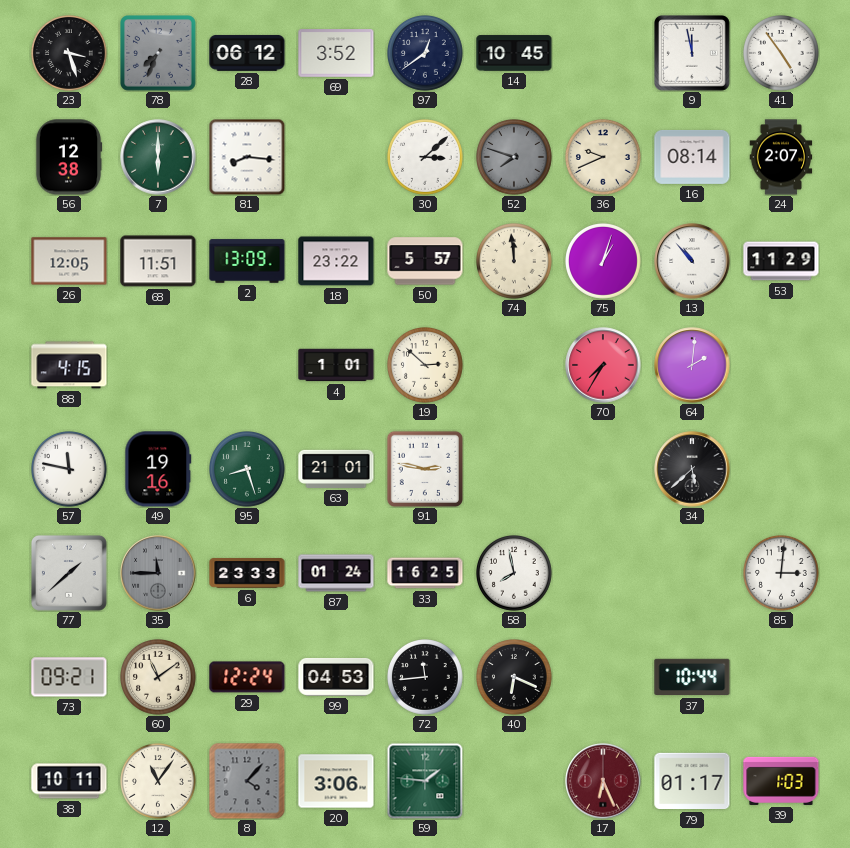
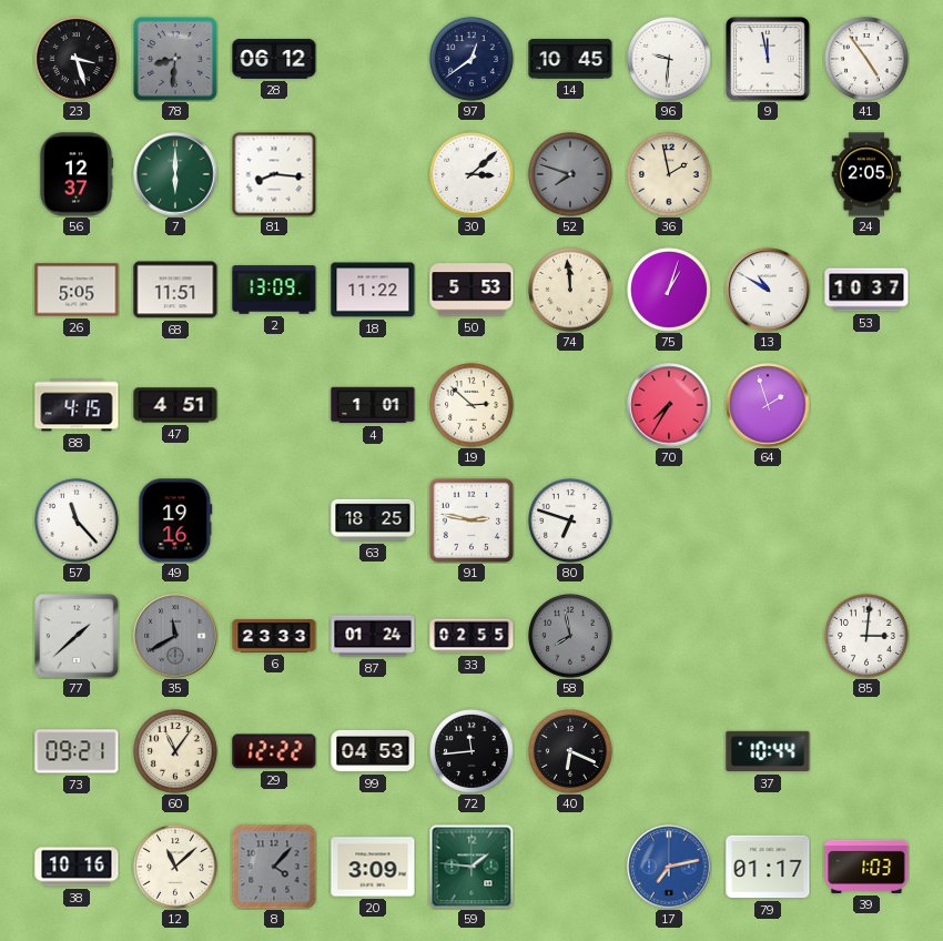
78: 7:34 -> 8:31 (176, 60)
69: 3:52 -> none (336, 53)
96: none -> 9:31 (670, 60)
56: 12:38 -> 12:37 (77, 174)
36: 9:41 -> 1:58 (670, 175)
16: 08:14 -> none (692, 157)
24: 2:07 -> 2:05 (866, 174)
26: 12:05 -> 5:05 (77, 290)
18: 23:22 -> 11:22 (373, 290)
50: 5:57 -> 5:53 (471, 290)
13: 10:53 -> 10:50 (768, 290)
53: 11:29 -> 10:37 (866, 290)
47: none -> 4:51 (175, 405)
64: 2:01 -> 1:57 (768, 405)
57: 11:47 -> 11:23 (78, 522)
95: 8:27 -> none (248, 470)
63: 21:01 -> 18:25 (373, 520)
80: none -> 6:48 (571, 522)
34: 5:38 -> none (692, 469)
35: 11:45 -> 11:40 (175, 636)
33: 16:25 -> 02:55 (471, 636)
58 dial: white -> grey (571, 637)
60: 11:09 -> 11:06 (176, 752)
29: 12:24 -> 12:22 (274, 751)
38: 10:11 -> 10:16 (77, 867)
12: 11:06 -> 11:08 (176, 868)
20: 3:06 -> 3:09 (373, 867)
17: 6:26 -> 7:13 (669, 867)
17 dial: burgundy -> blue (669, 867)
